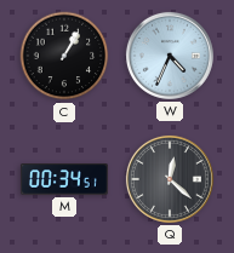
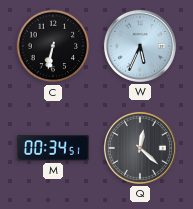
C: 1:05 -> 6:32 (53, 46)
W: 4:34 -> 5:34 (140, 46)
